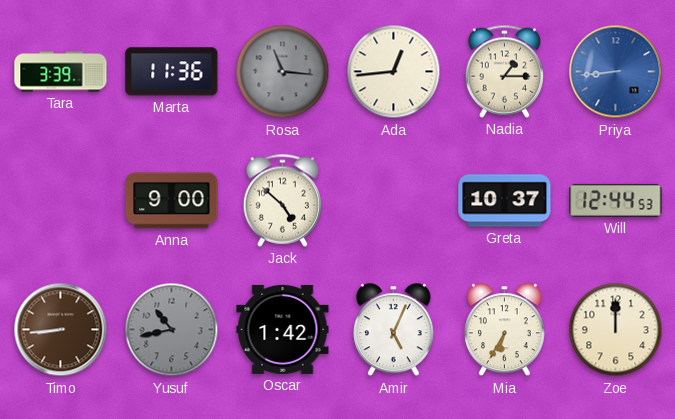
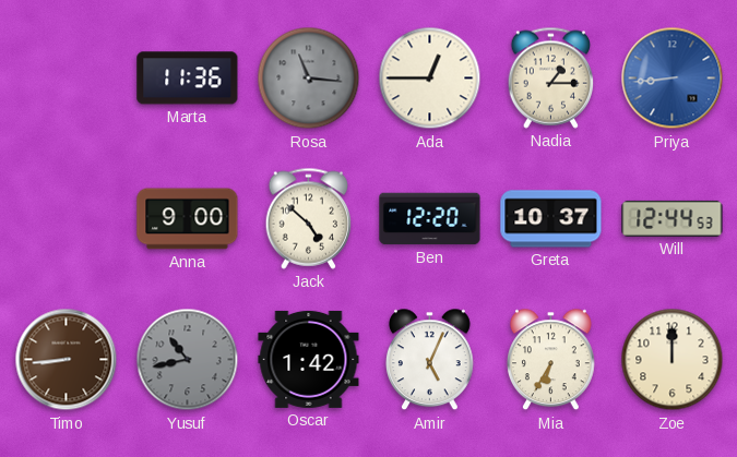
Tara: 3:39 -> none (61, 72)
Ada: 12:44 -> 12:45 (430, 79)
Ben: none -> 12:20 (430, 219)
